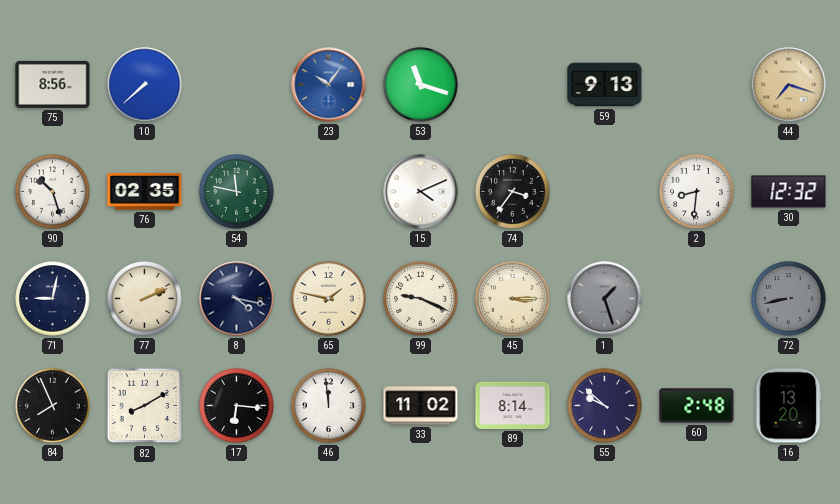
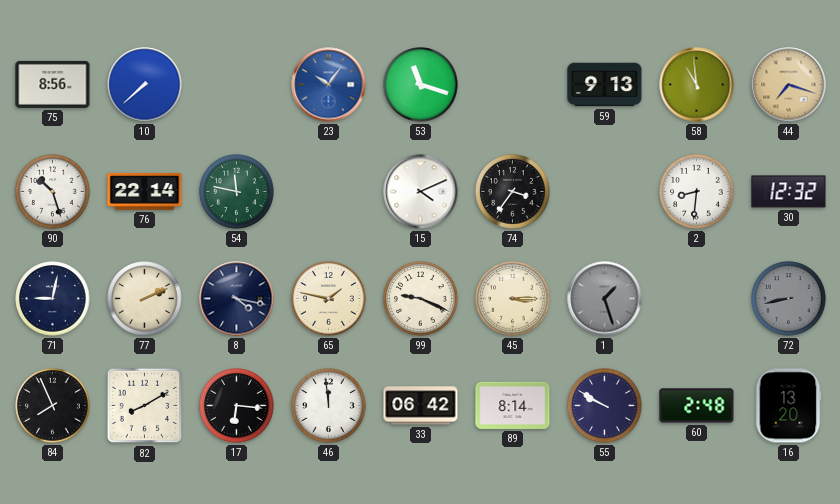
58: none -> 10:59 (697, 85)
76: 02:35 -> 22:14 (145, 191)
33: 11:02 -> 06:42 (421, 406)
55: 9:52 -> 9:50 (605, 406)
